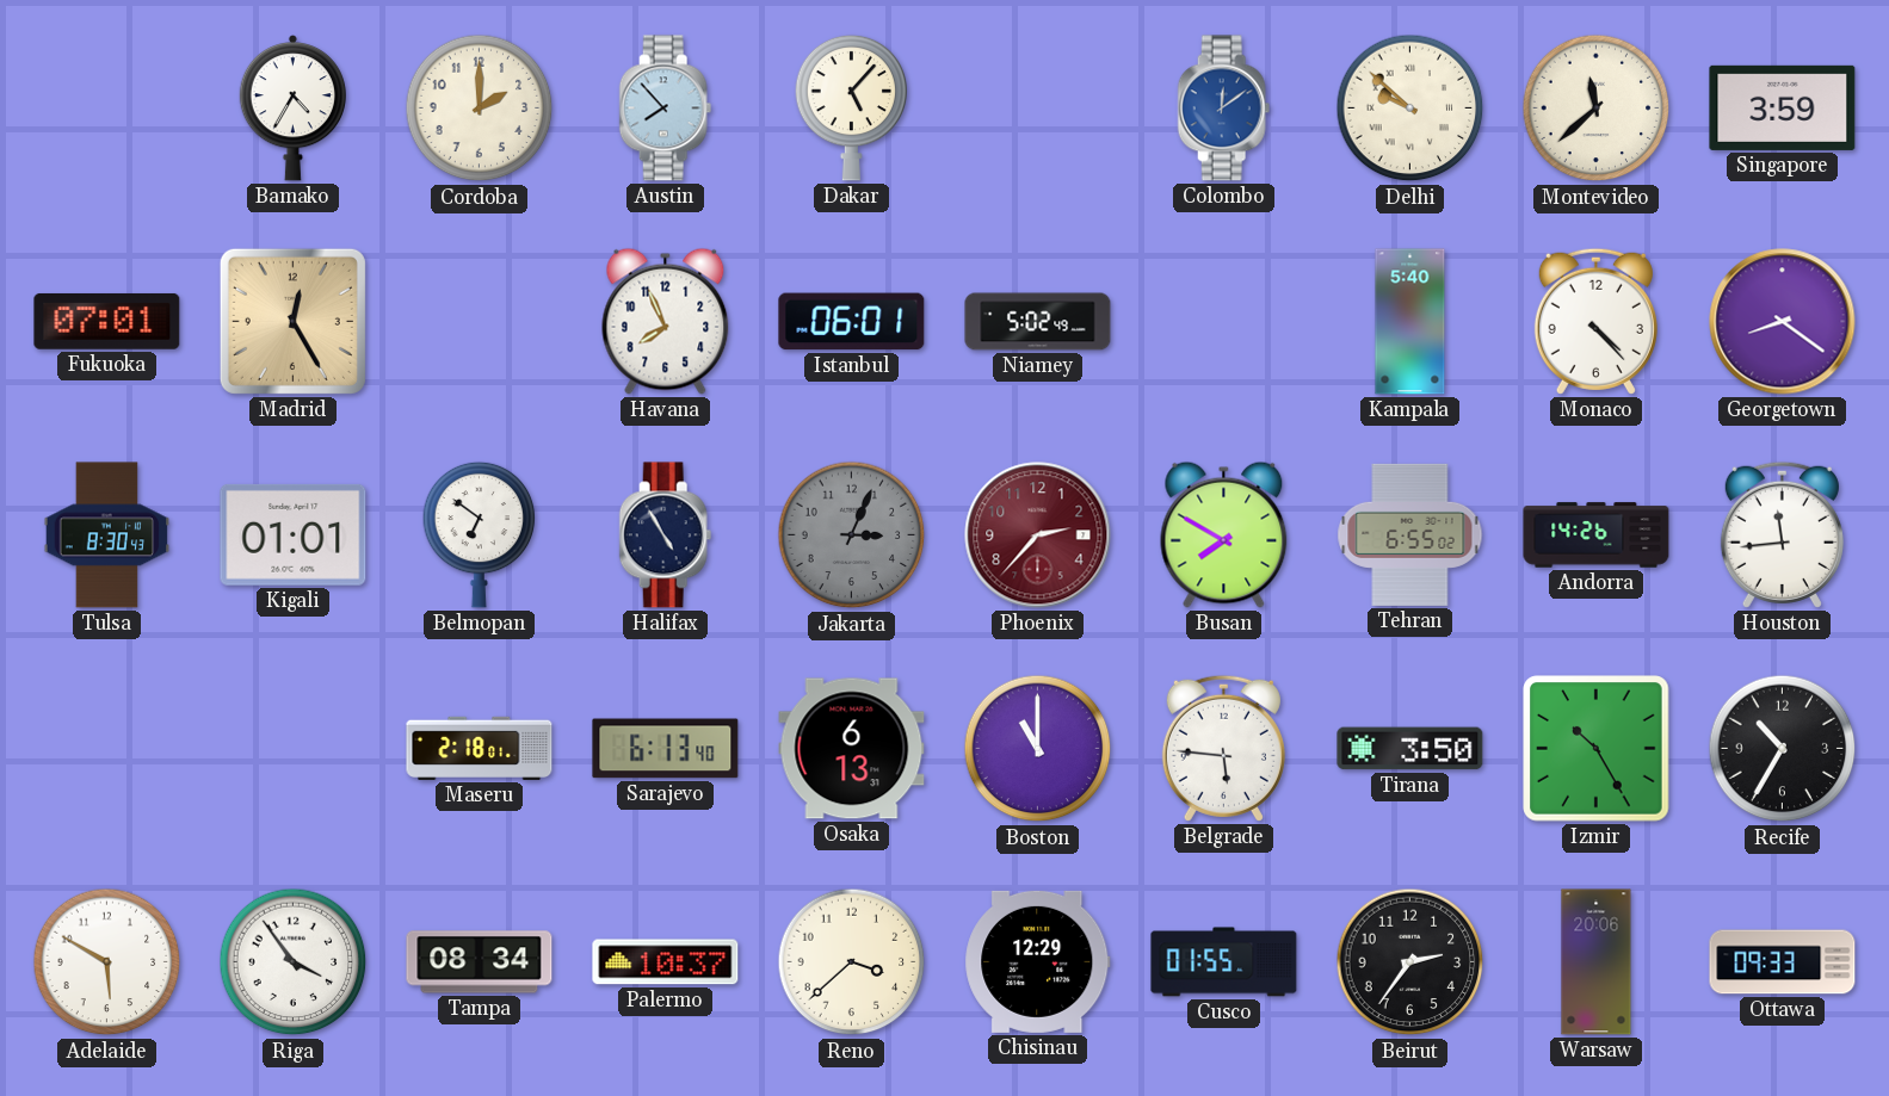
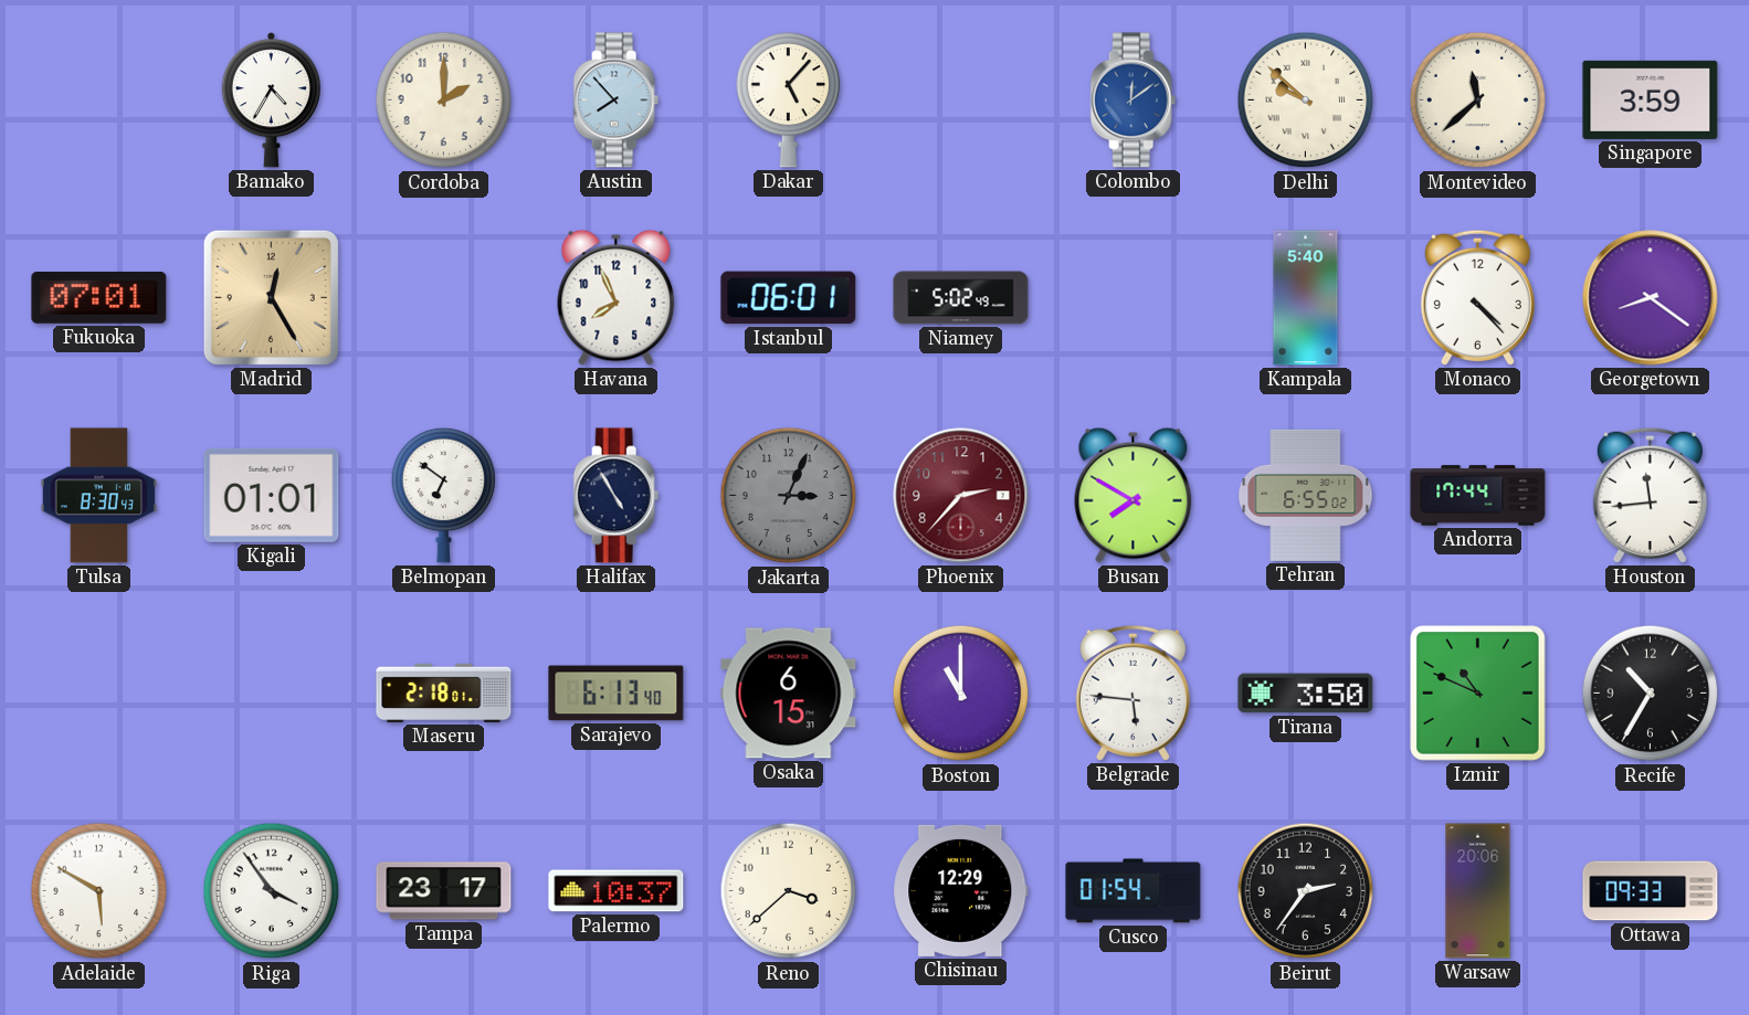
Andorra: 14:26 -> 17:44 (1478, 496)
Osaka: 6:13 -> 6:15 (789, 694)
Izmir: 10:25 -> 10:49 (1478, 694)
Tampa: 08:34 -> 23:17 (444, 891)
Cusco: 01:55 -> 01:54 (1134, 891)
